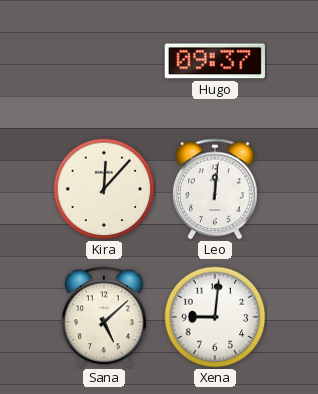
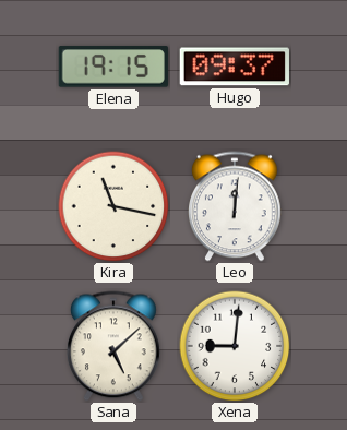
Elena: none -> 19:15 (113, 67)
Kira: 12:07 -> 11:17 (113, 206)
